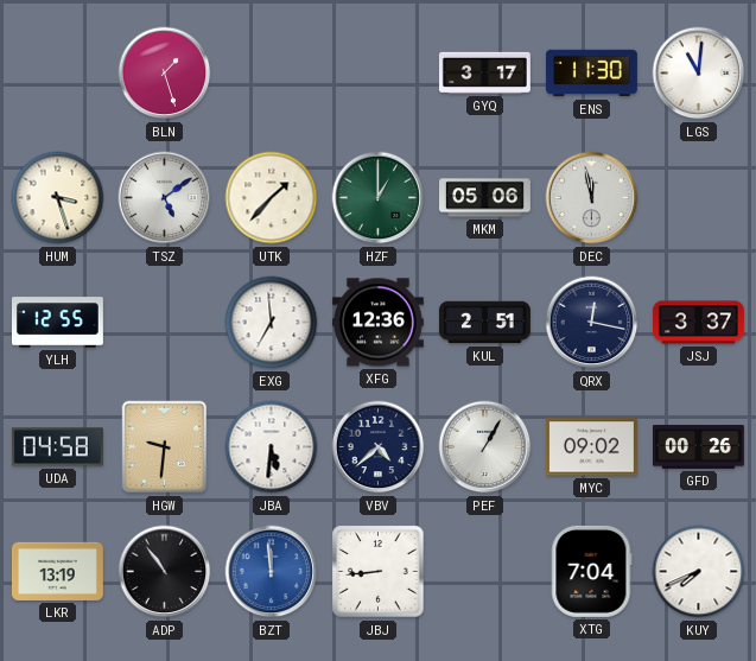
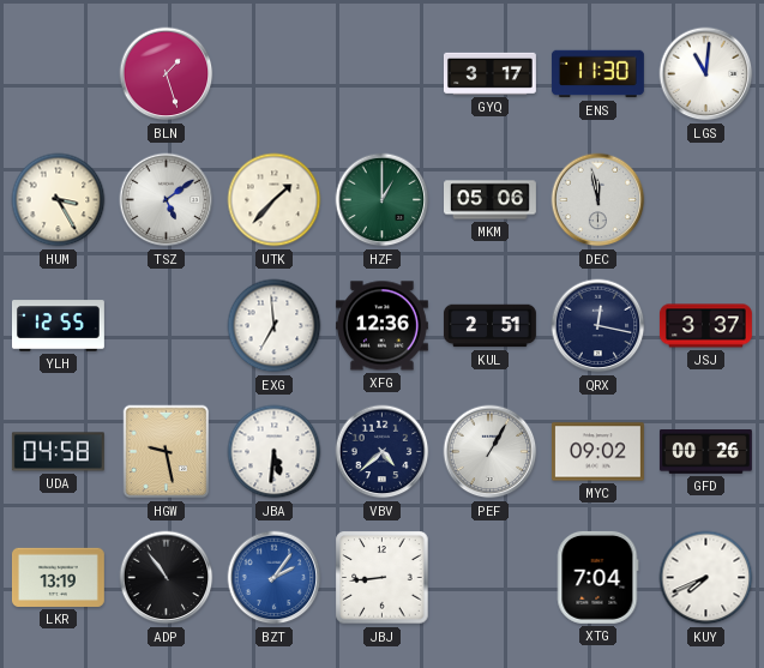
HUM: 3:27 -> 3:25 (59, 200)
HGW: 9:31 -> 9:28 (167, 452)
BZT: 11:59 -> 2:06 (275, 578)
